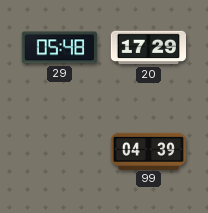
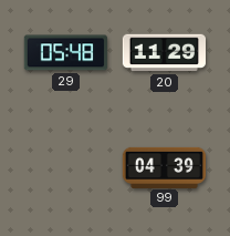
20: 17:29 -> 11:29 (164, 53)
